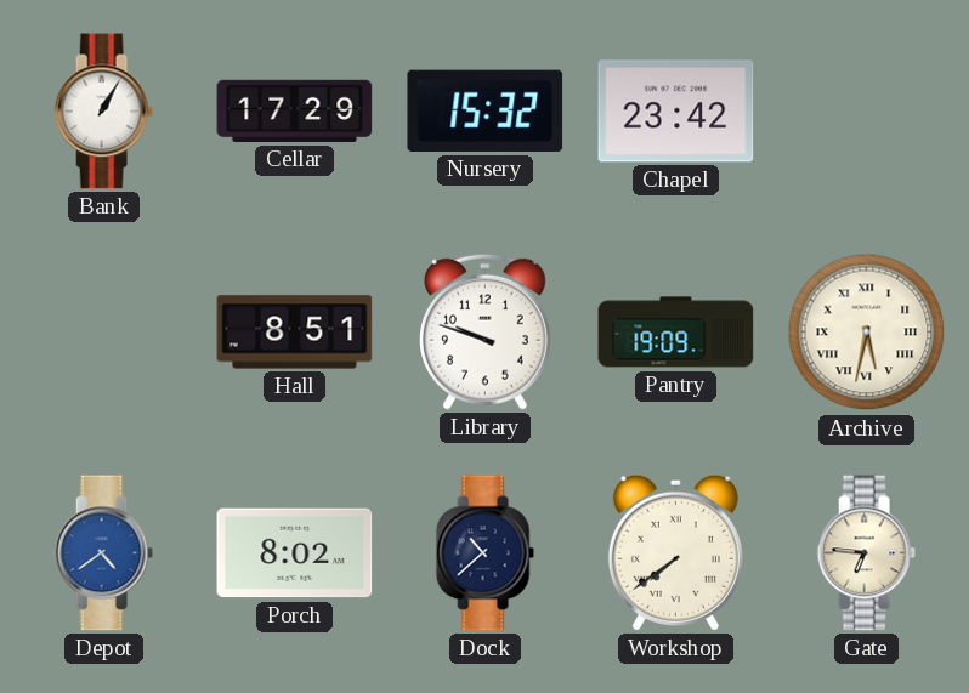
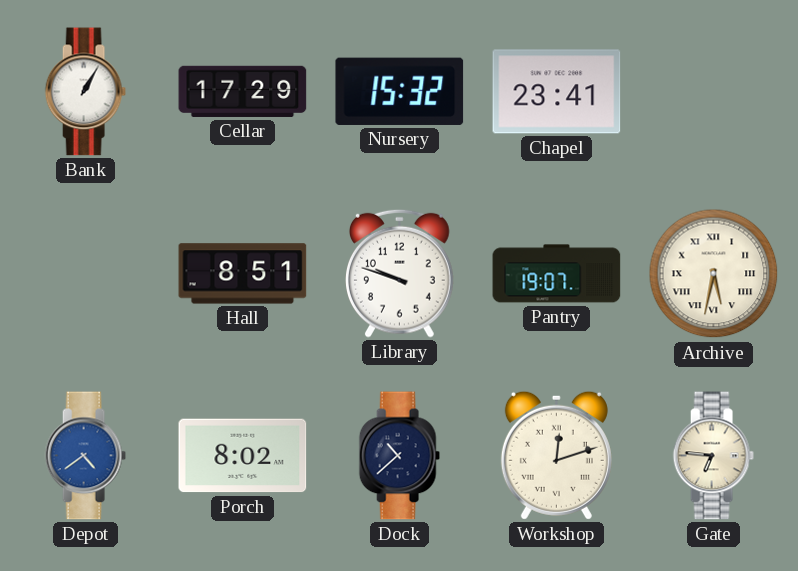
Chapel: 23:42 -> 23:41 (557, 92)
Pantry: 19:09 -> 19:07 (557, 274)
Workshop: 7:39 -> 12:12 (556, 455)
